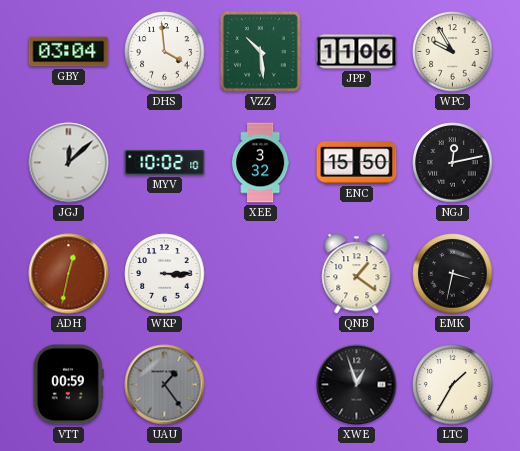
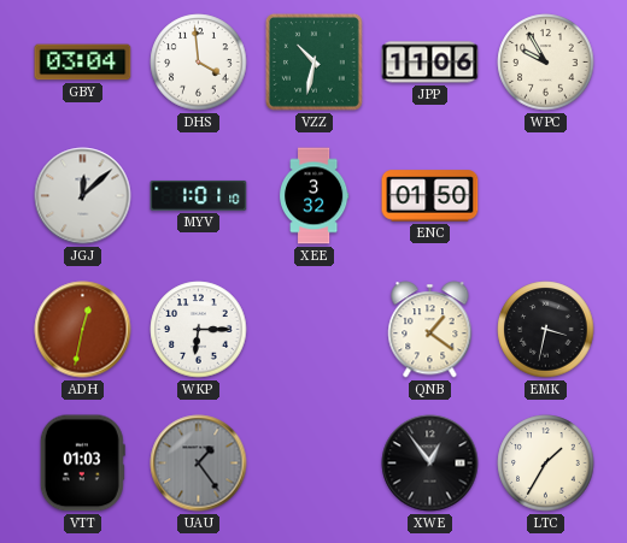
VZZ: 10:29 -> 10:32 (313, 61)
MYV: 10:02 -> 1:01 (199, 195)
ENC: 15:50 -> 01:50 (430, 196)
NGJ: 12:13 -> none (453, 163)
WKP: 3:15 -> 6:15 (199, 330)
VTT: 00:59 -> 01:03 (82, 464)
XWE: 12:57 -> 12:54 (430, 464)
